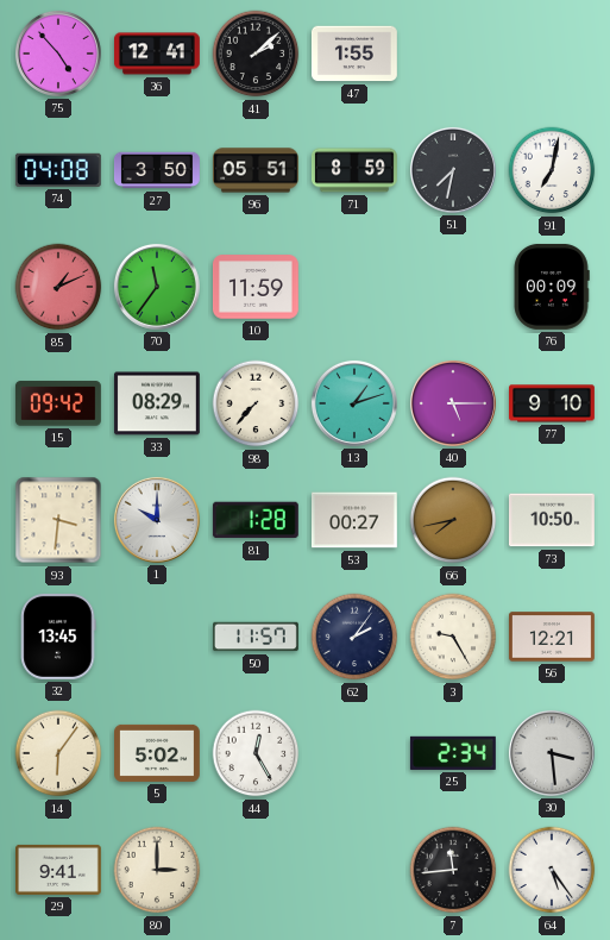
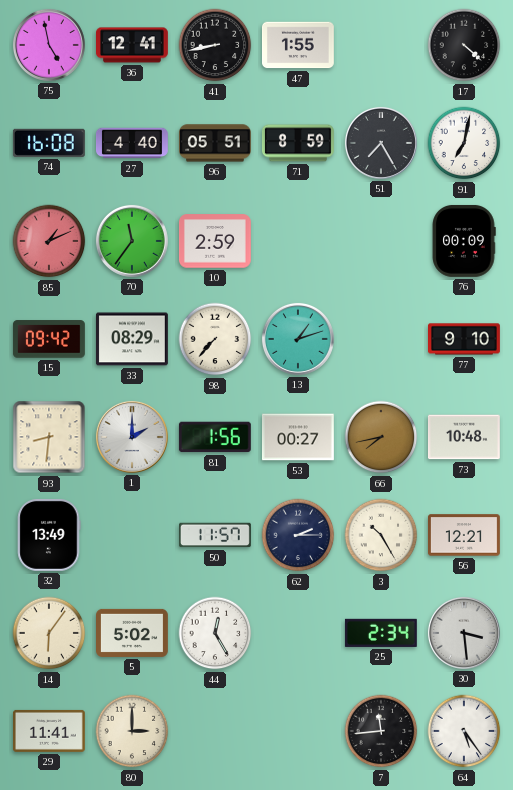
75: 4:53 -> 4:58 (49, 45)
41: 2:08 -> 8:43 (215, 45)
17: none -> 4:22 (464, 45)
74: 04:08 -> 16:08 (49, 143)
27: 3:50 -> 4:40 (133, 143)
51: 7:32 -> 7:25 (381, 143)
10: 11:59 -> 2:59 (215, 241)
40: 5:15 -> none (453, 403)
93: 3:31 -> 8:31 (49, 437)
1: 10:00 -> 2:00 (132, 437)
81: 1:28 -> 1:56 (215, 437)
73: 10:50 -> 10:48 (464, 437)
32: 13:45 -> 13:49 (49, 535)
62: 2:06 -> 2:15 (298, 535)
3: 9:25 -> 10:25 (381, 535)
29: 9:41 -> 11:41 (50, 731)
